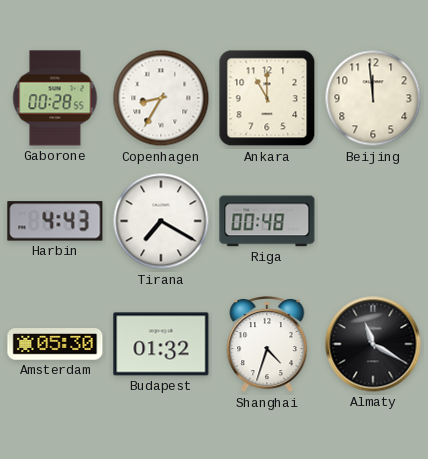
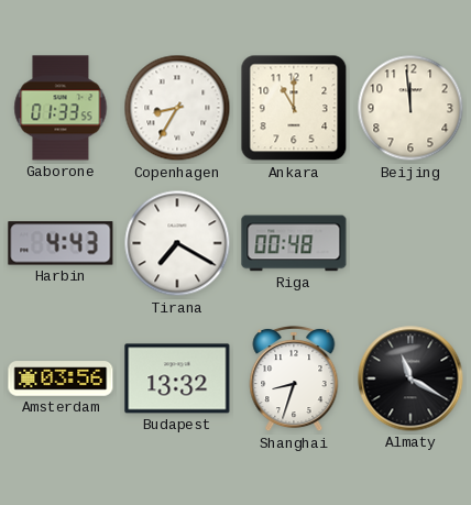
Gaborone: 00:28 -> 01:33 (61, 108)
Amsterdam: 05:30 -> 03:56 (61, 378)
Budapest: 01:32 -> 13:32 (177, 378)
Shanghai: 4:33 -> 8:33 (294, 378)
